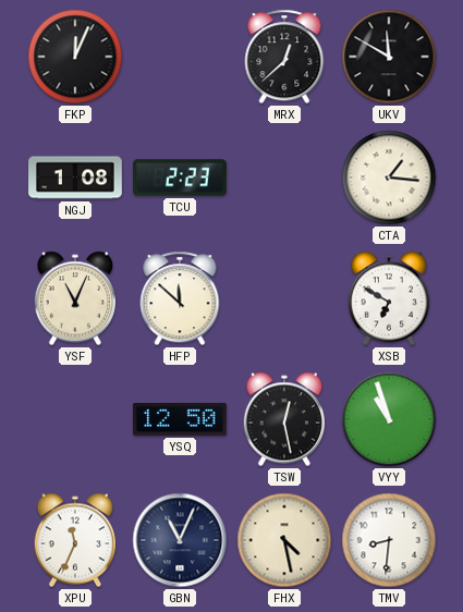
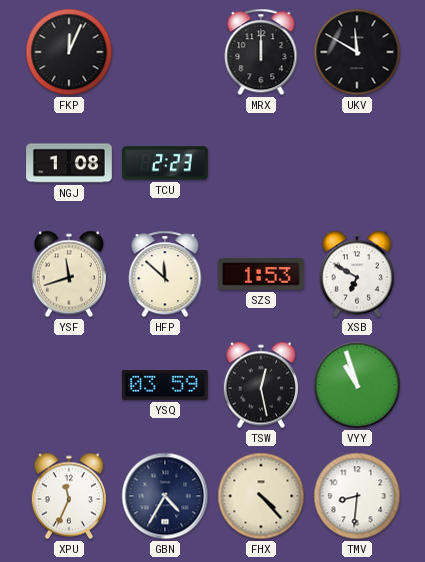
MRX: 12:38 -> 12:00 (261, 52)
CTA: 1:16 -> none (389, 178)
YSF: 11:04 -> 11:42 (68, 274)
SZS: none -> 1:53 (262, 274)
YSQ: 12:50 -> 03:59 (166, 385)
GBN: 11:04 -> 4:35 (165, 496)
FHX: 4:28 -> 4:23 (261, 496)
